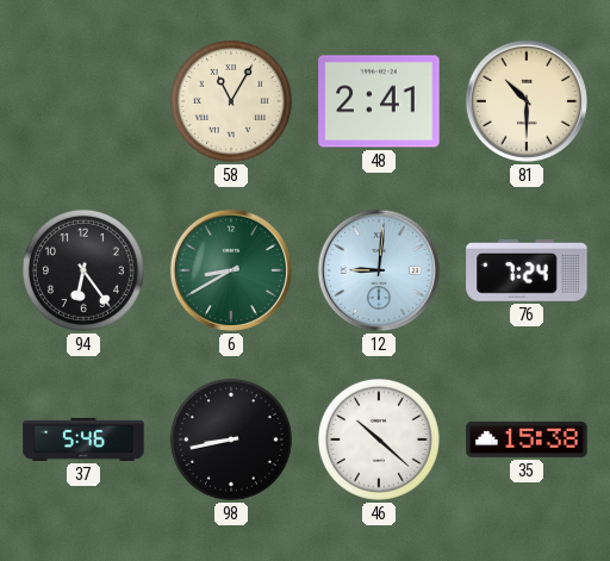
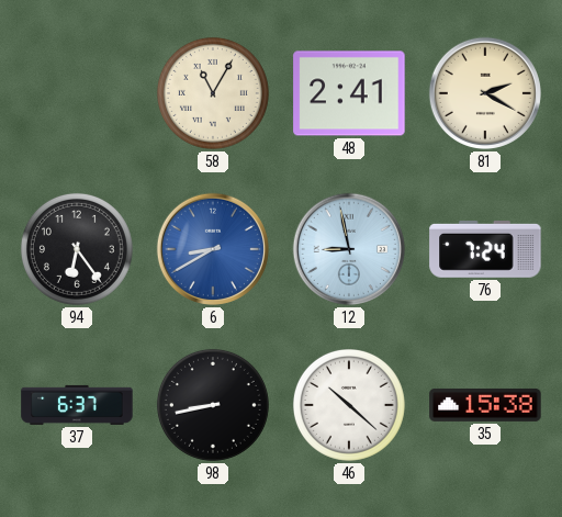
81: 10:30 -> 2:20 (485, 93)
6 dial: green -> blue (213, 249)
12: 9:01 -> 8:58 (349, 249)
37: 5:46 -> 6:37 (77, 405)
